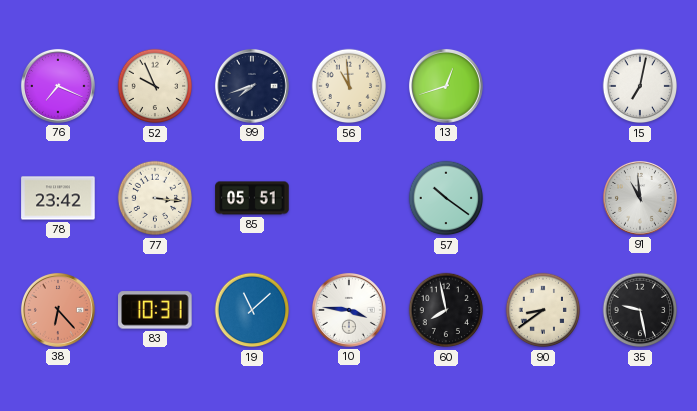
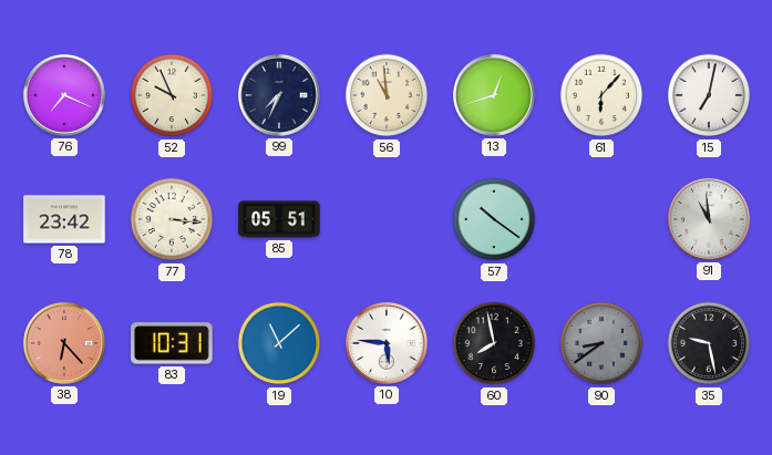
99: 7:42 -> 7:34 (279, 95)
61: none -> 6:07 (601, 95)
10: 3:46 -> 5:46 (387, 343)
90 dial: cream -> grey (601, 343)
